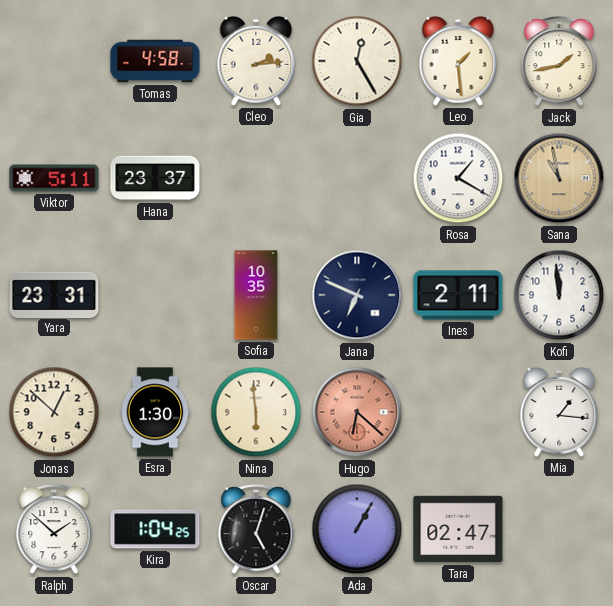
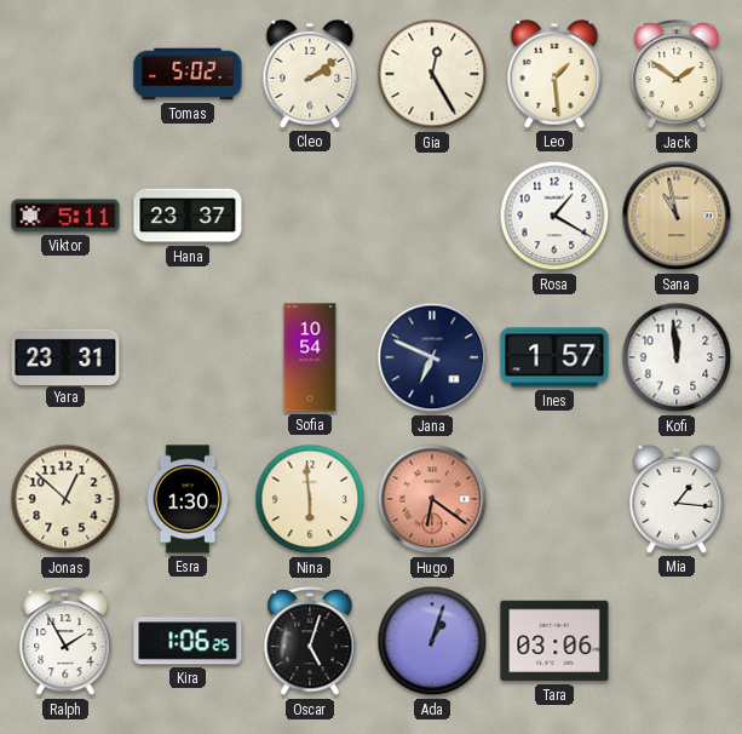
Tomas: 4:58 -> 5:02 (188, 74)
Cleo: 2:14 -> 2:09 (310, 74)
Jack: 1:43 -> 1:51 (677, 75)
Sofia: 10:35 -> 10:54 (310, 357)
Ines: 2:11 -> 1:57 (554, 357)
Hugo: 6:22 -> 6:21 (432, 499)
Ralph: 1:52 -> 1:55 (65, 642)
Kira: 1:04 -> 1:06 (188, 641)
Ada: 1:05 -> 1:03 (432, 641)
Tara: 02:47 -> 03:06 (554, 641)
